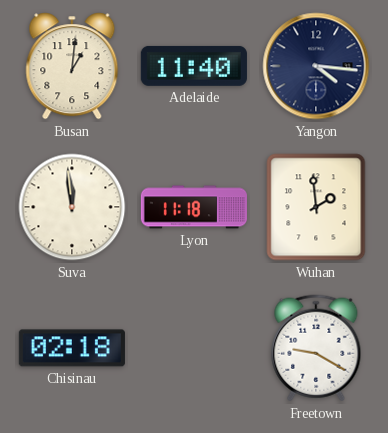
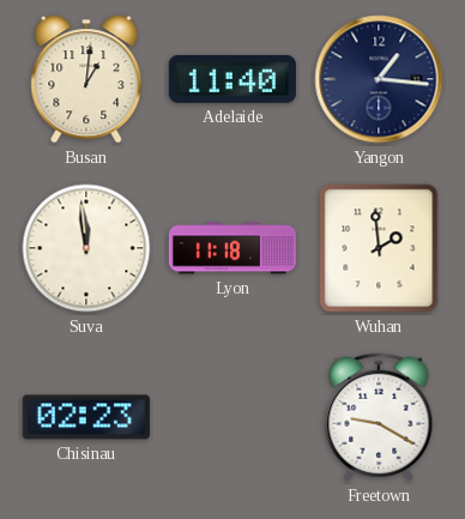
Yangon: 4:16 -> 1:16 (379, 79)
Chisinau: 02:18 -> 02:23 (86, 417)
